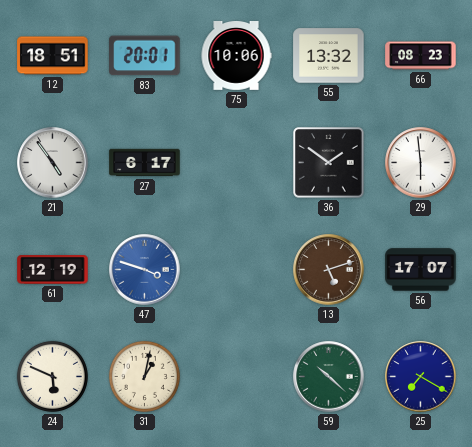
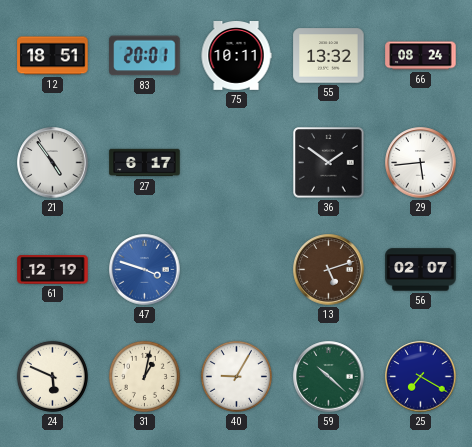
75: 10:06 -> 10:11 (236, 56)
66: 08:23 -> 08:24 (421, 56)
29: 5:59 -> 5:44 (421, 163)
56: 17:07 -> 02:07 (421, 270)
40: none -> 9:05 (236, 376)
